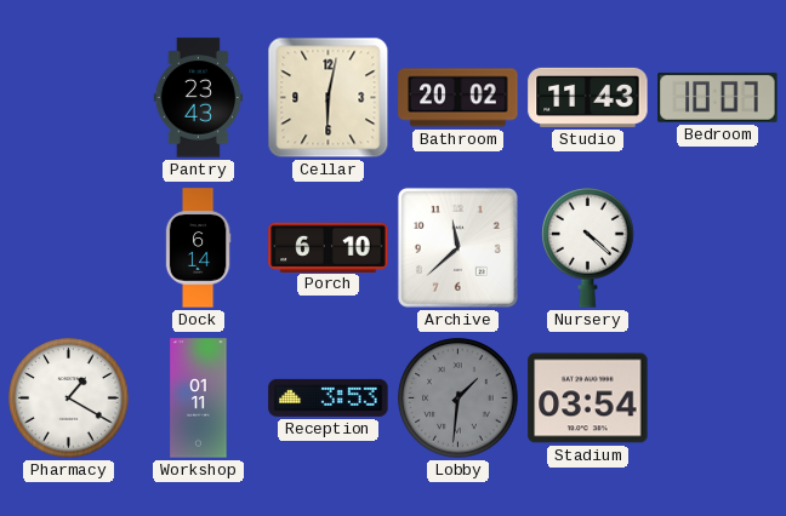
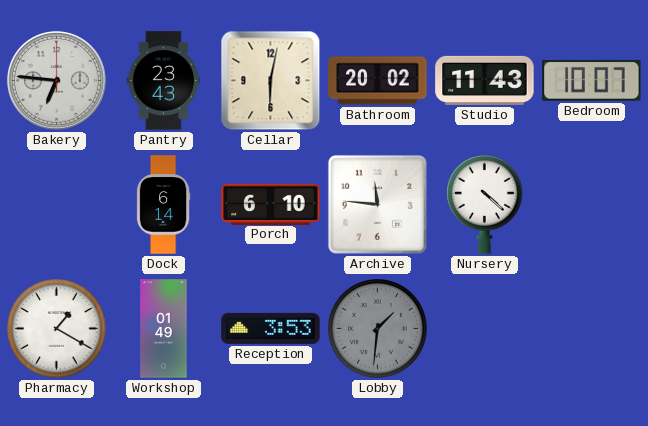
Bakery: none -> 6:46 (56, 80)
Archive: 11:38 -> 11:46 (377, 204)
Workshop: 01:11 -> 01:49 (164, 329)
Stadium: 03:54 -> none (588, 399)
